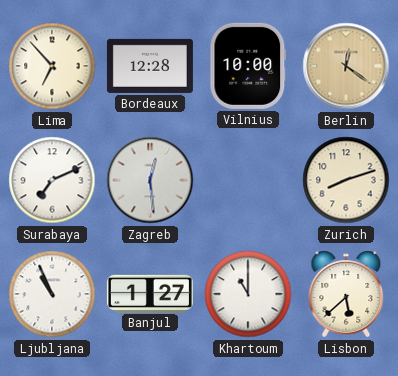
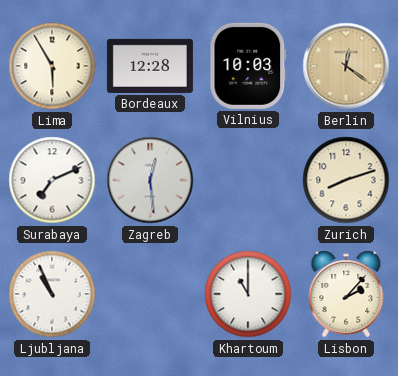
Lima: 6:53 -> 5:55 (52, 66)
Vilnius: 10:00 -> 10:03 (248, 66)
Banjul: 1:27 -> none (150, 293)
Lisbon: 5:38 -> 2:07 (346, 294)
